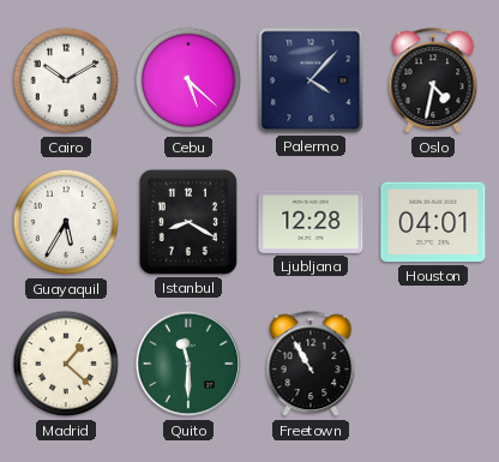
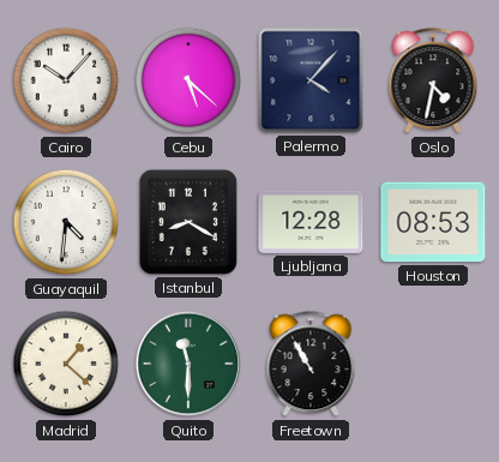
Cairo: 10:10 -> 10:07 (66, 80)
Guayaquil: 5:35 -> 4:31 (66, 222)
Houston: 04:01 -> 08:53 (433, 222)
